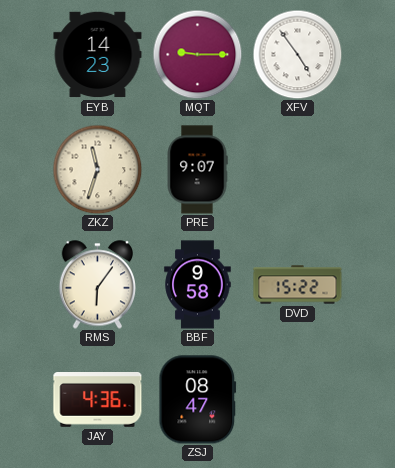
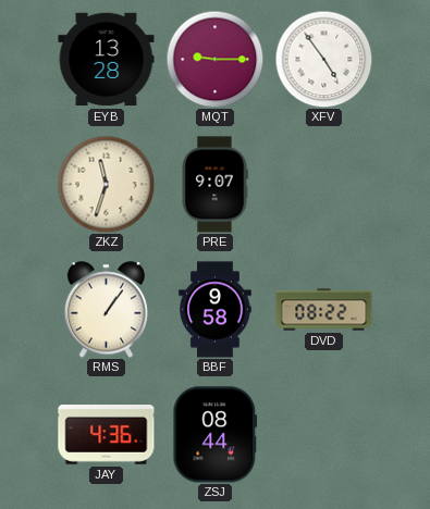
EYB: 14:23 -> 13:28 (107, 60)
RMS: 6:06 -> 1:06 (107, 310)
DVD: 15:22 -> 08:22 (324, 310)
ZSJ: 08:47 -> 08:44 (216, 435)
